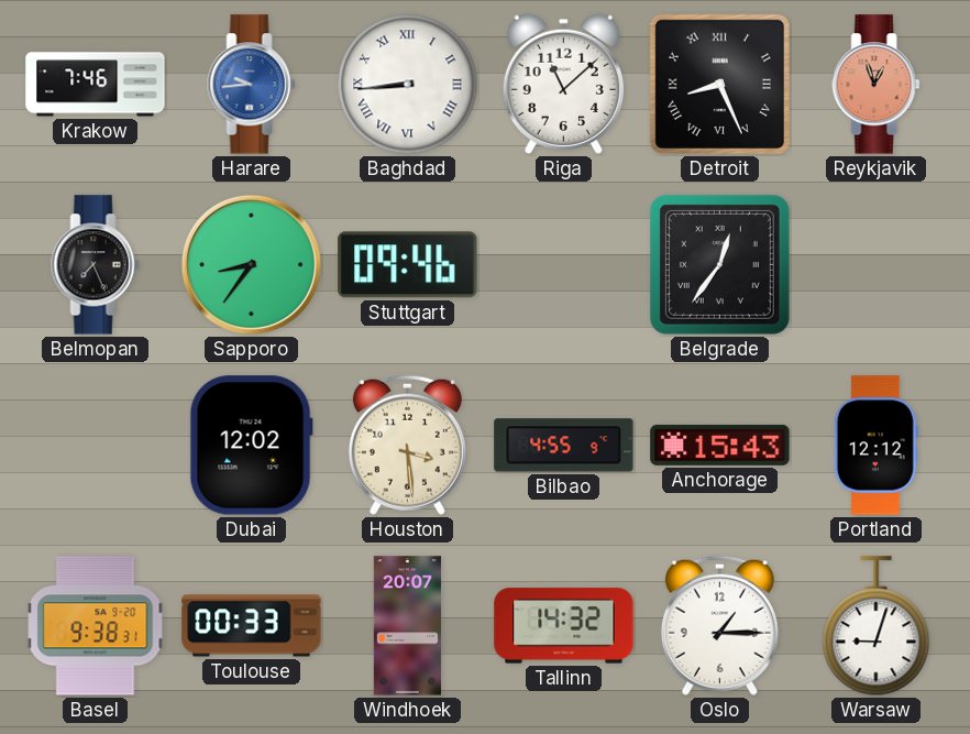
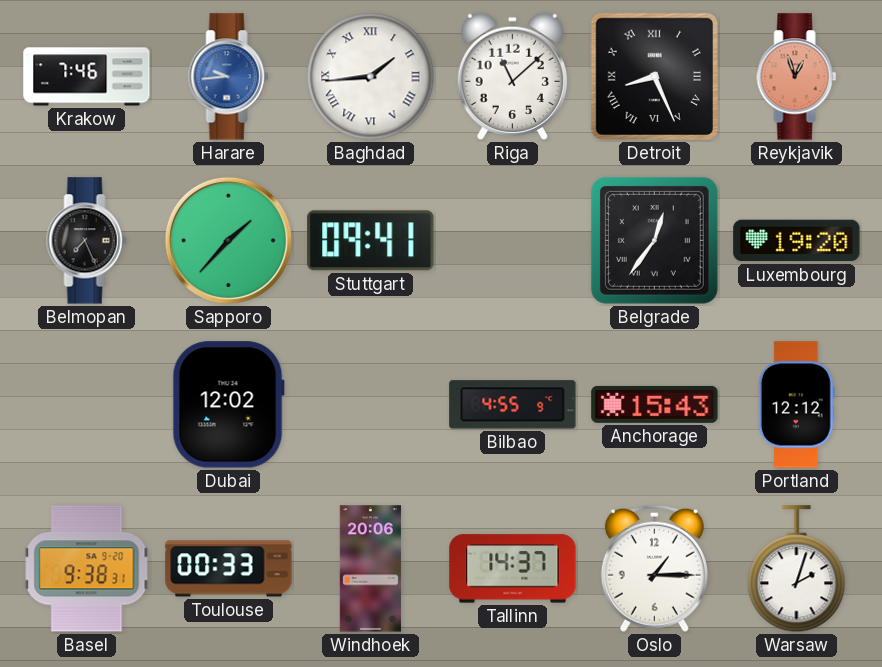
Baghdad: 8:44 -> 1:44 (371, 77)
Sapporo: 8:36 -> 1:37 (228, 240)
Stuttgart: 09:46 -> 09:41 (371, 241)
Luxembourg: none -> 19:20 (797, 241)
Houston: 3:29 -> none (407, 445)
Windhoek: 20:07 -> 20:06 (370, 569)
Tallinn: 14:32 -> 14:37 (513, 569)
Warsaw: 9:03 -> 2:03 (797, 569)
